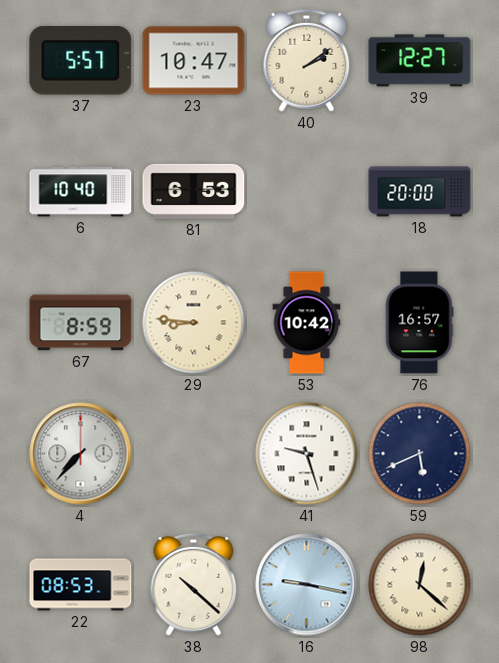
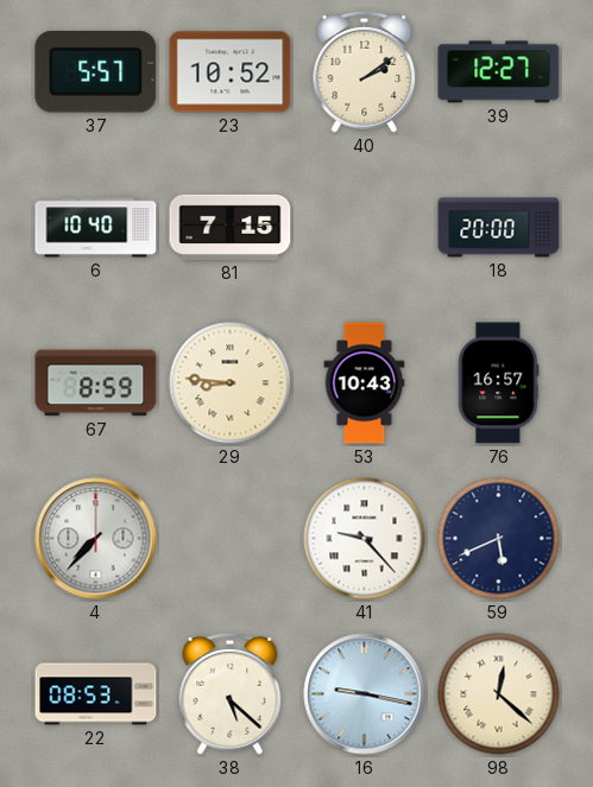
23: 10:47 -> 10:52 (231, 72)
81: 6:53 -> 7:15 (231, 227)
53: 10:42 -> 10:43 (365, 383)
41: 9:27 -> 9:23 (365, 539)
38: 10:22 -> 5:22 (231, 693)
